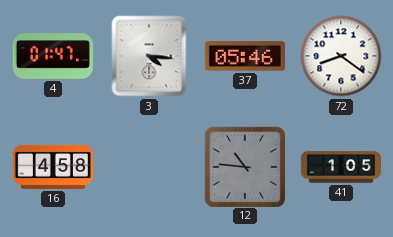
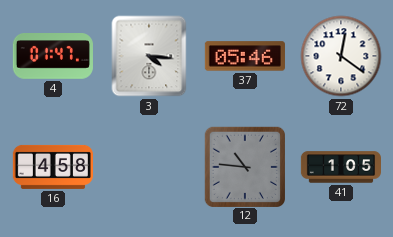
72: 8:21 -> 12:21 (341, 56)
